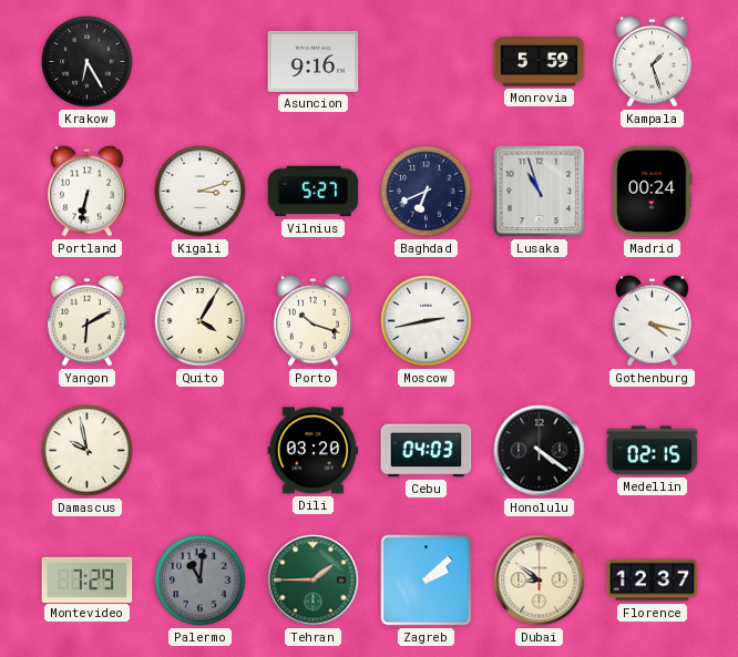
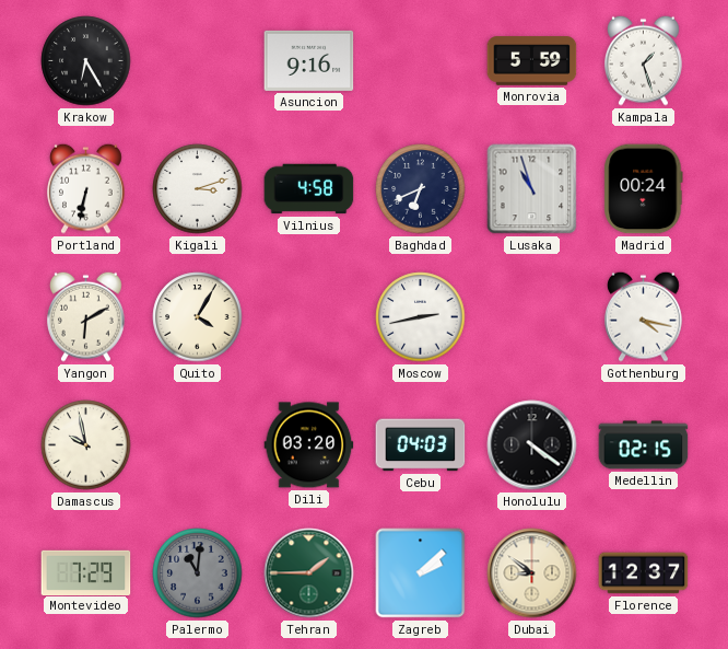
Vilnius: 5:27 -> 4:58 (309, 189)
Porto: 10:18 -> none (314, 320)
